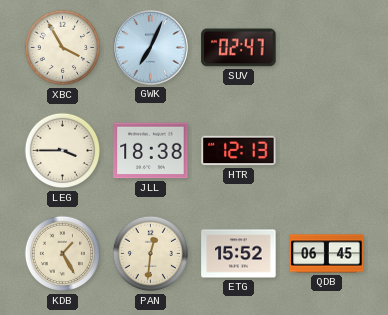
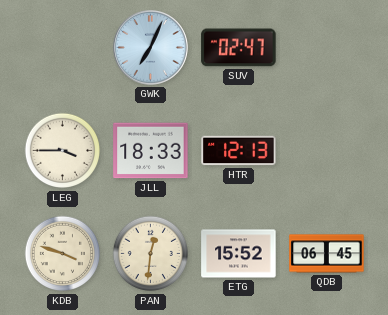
XBC: 3:55 -> none (63, 48)
JLL: 18:38 -> 18:33 (151, 151)
KDB: 1:25 -> 3:48 (63, 254)
